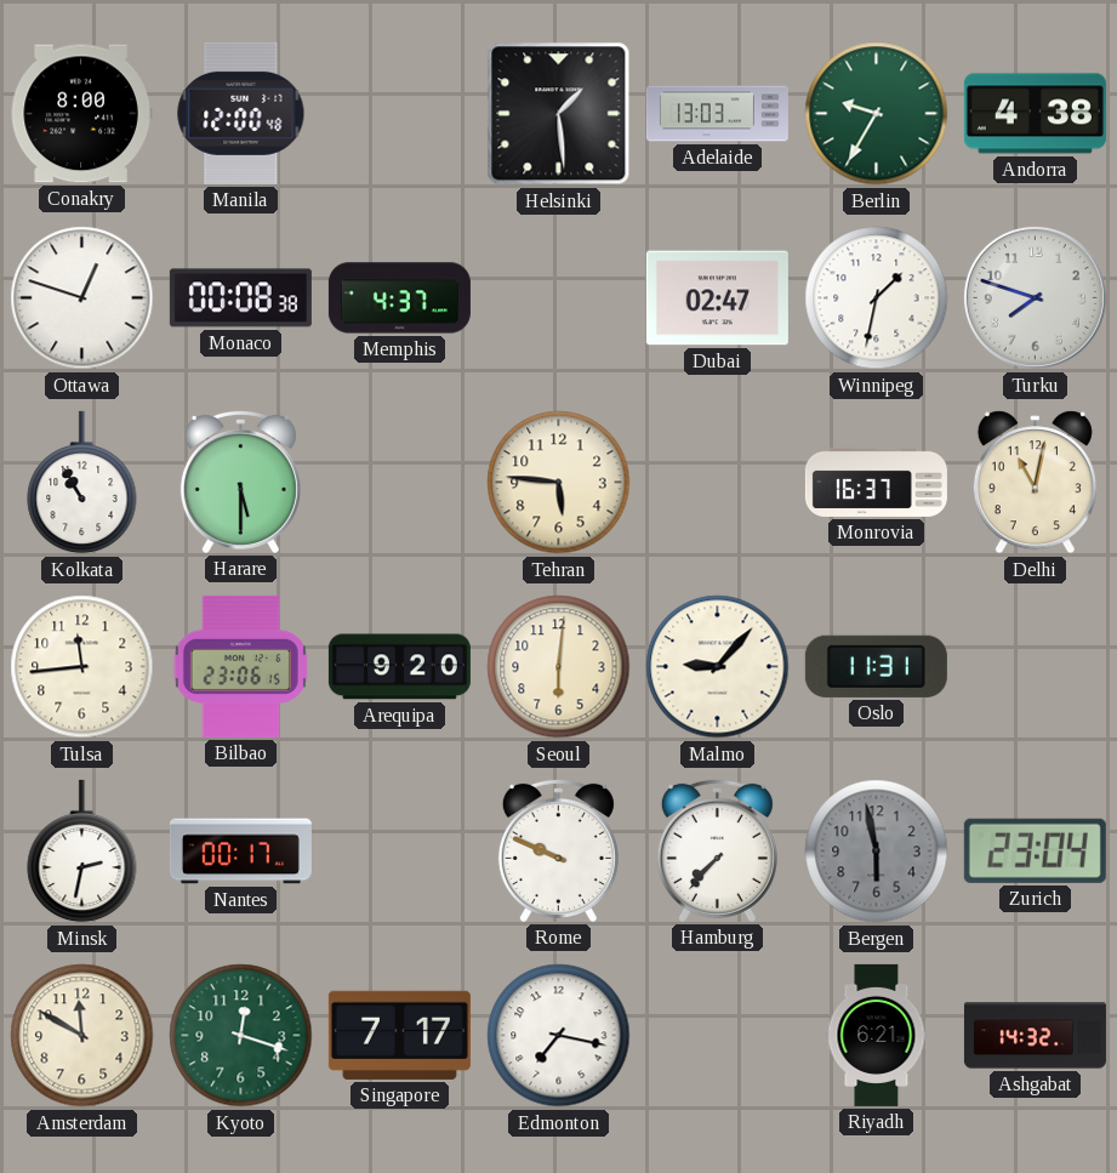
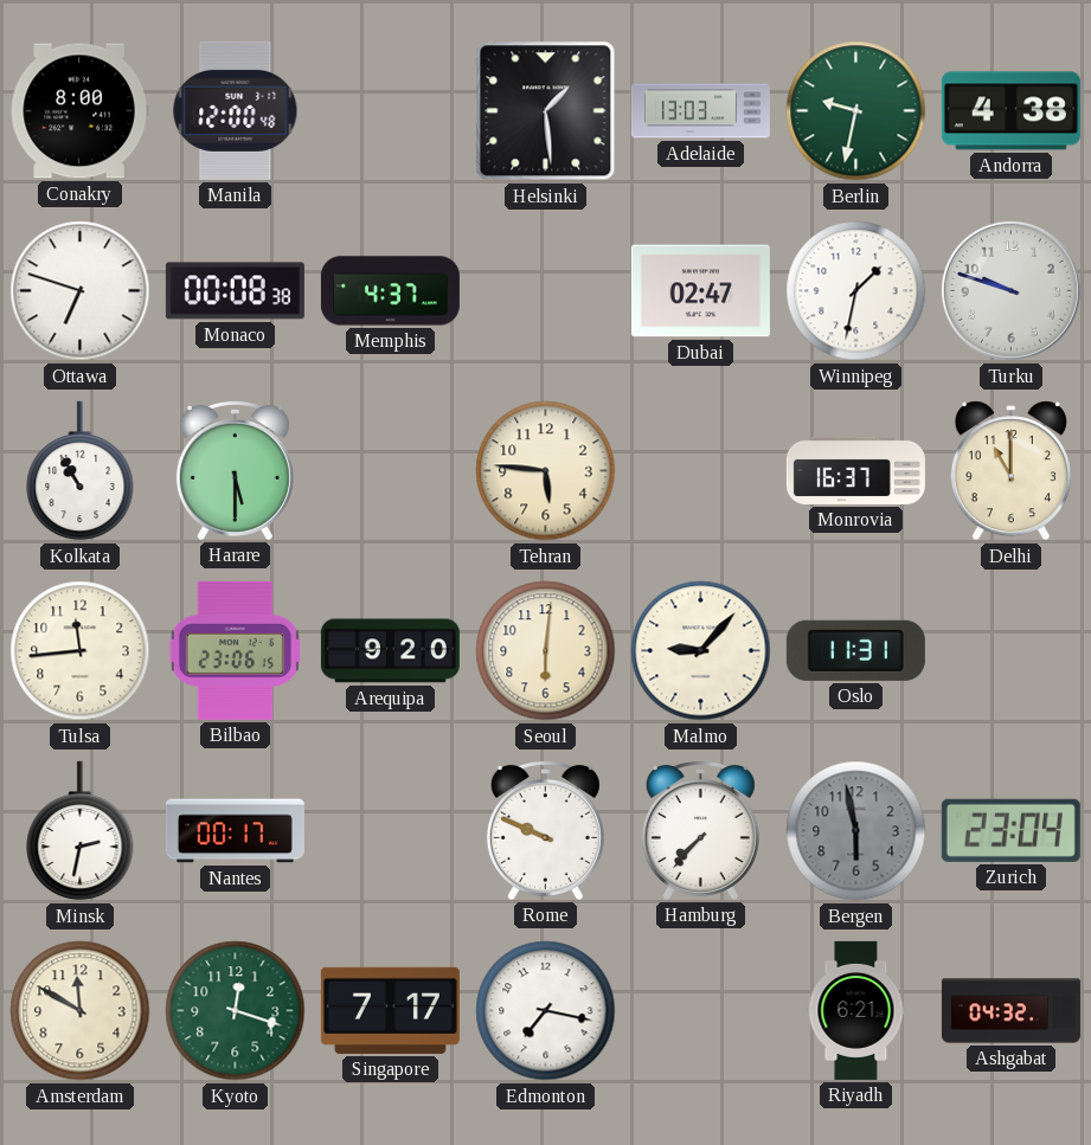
Berlin: 9:35 -> 9:32 (856, 111)
Ottawa: 12:48 -> 6:48 (81, 291)
Turku: 7:48 -> 9:48 (1010, 290)
Delhi: 11:02 -> 11:00 (1010, 471)
Ashgabat: 14:32 -> 04:32 (1010, 1011)
